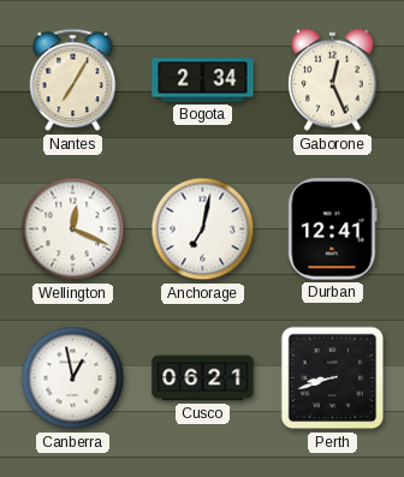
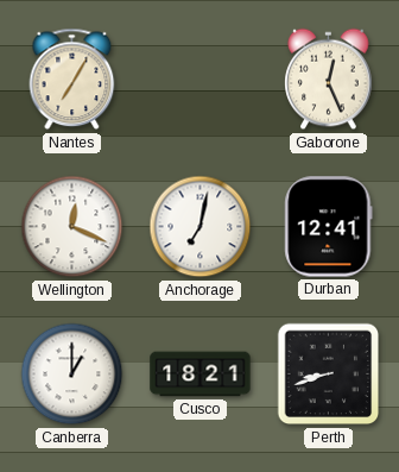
Bogota: 2:34 -> none (203, 81)
Canberra: 12:58 -> 1:00 (72, 375)
Cusco: 06:21 -> 18:21 (201, 375)
